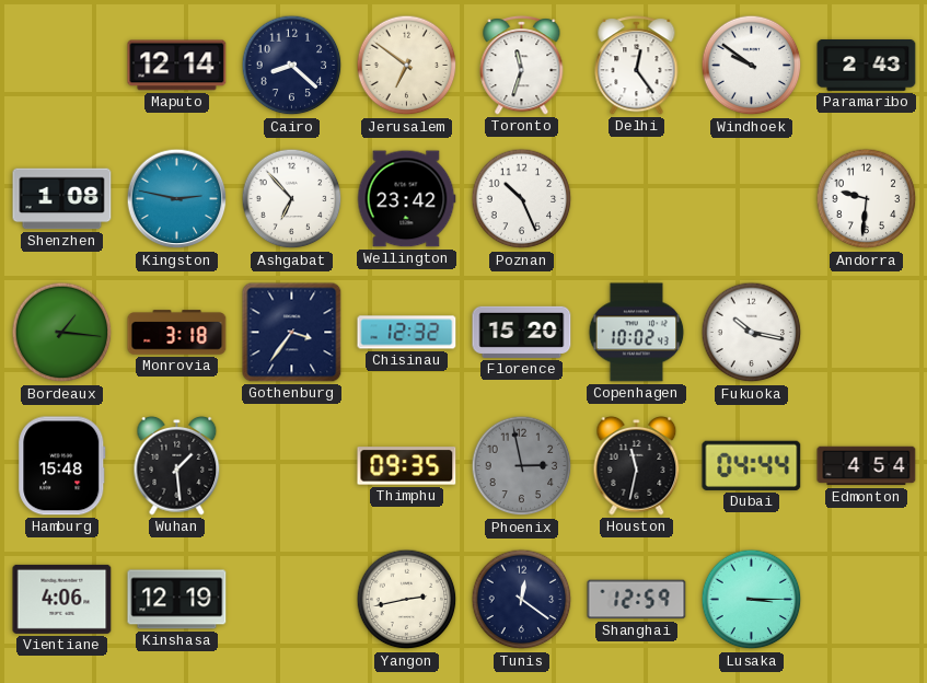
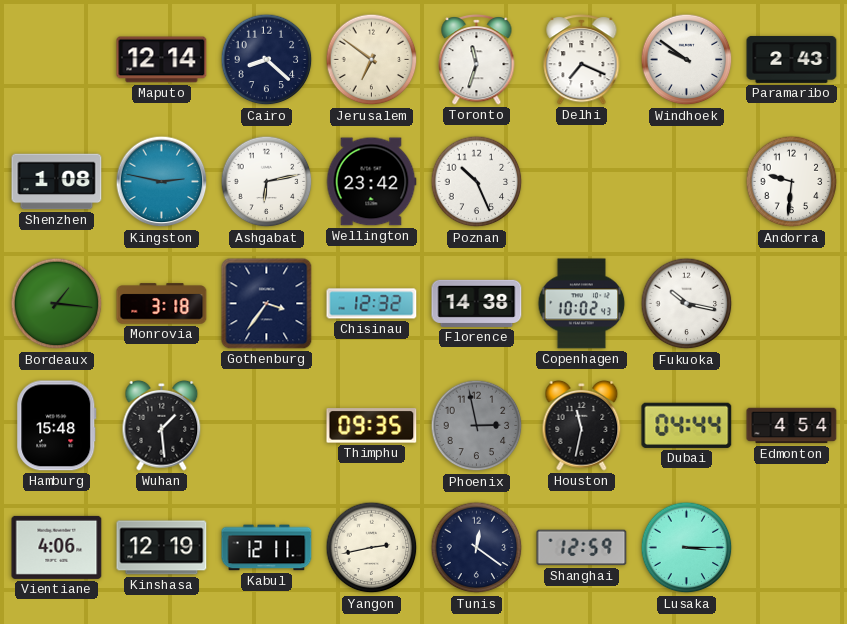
Delhi: 12:24 -> 7:19 (582, 60)
Ashgabat: 6:53 -> 6:13 (267, 182)
Florence: 15:20 -> 14:38 (477, 303)
Kabul: none -> 12:11 (267, 548)
